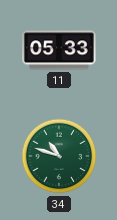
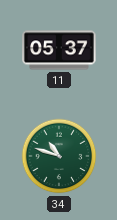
11: 05:33 -> 05:37 (59, 50)
